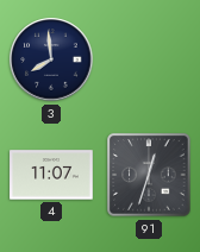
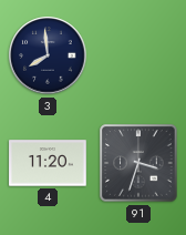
4: 11:07 -> 11:20 (48, 163)
91: 12:33 -> 3:33 (138, 163)
